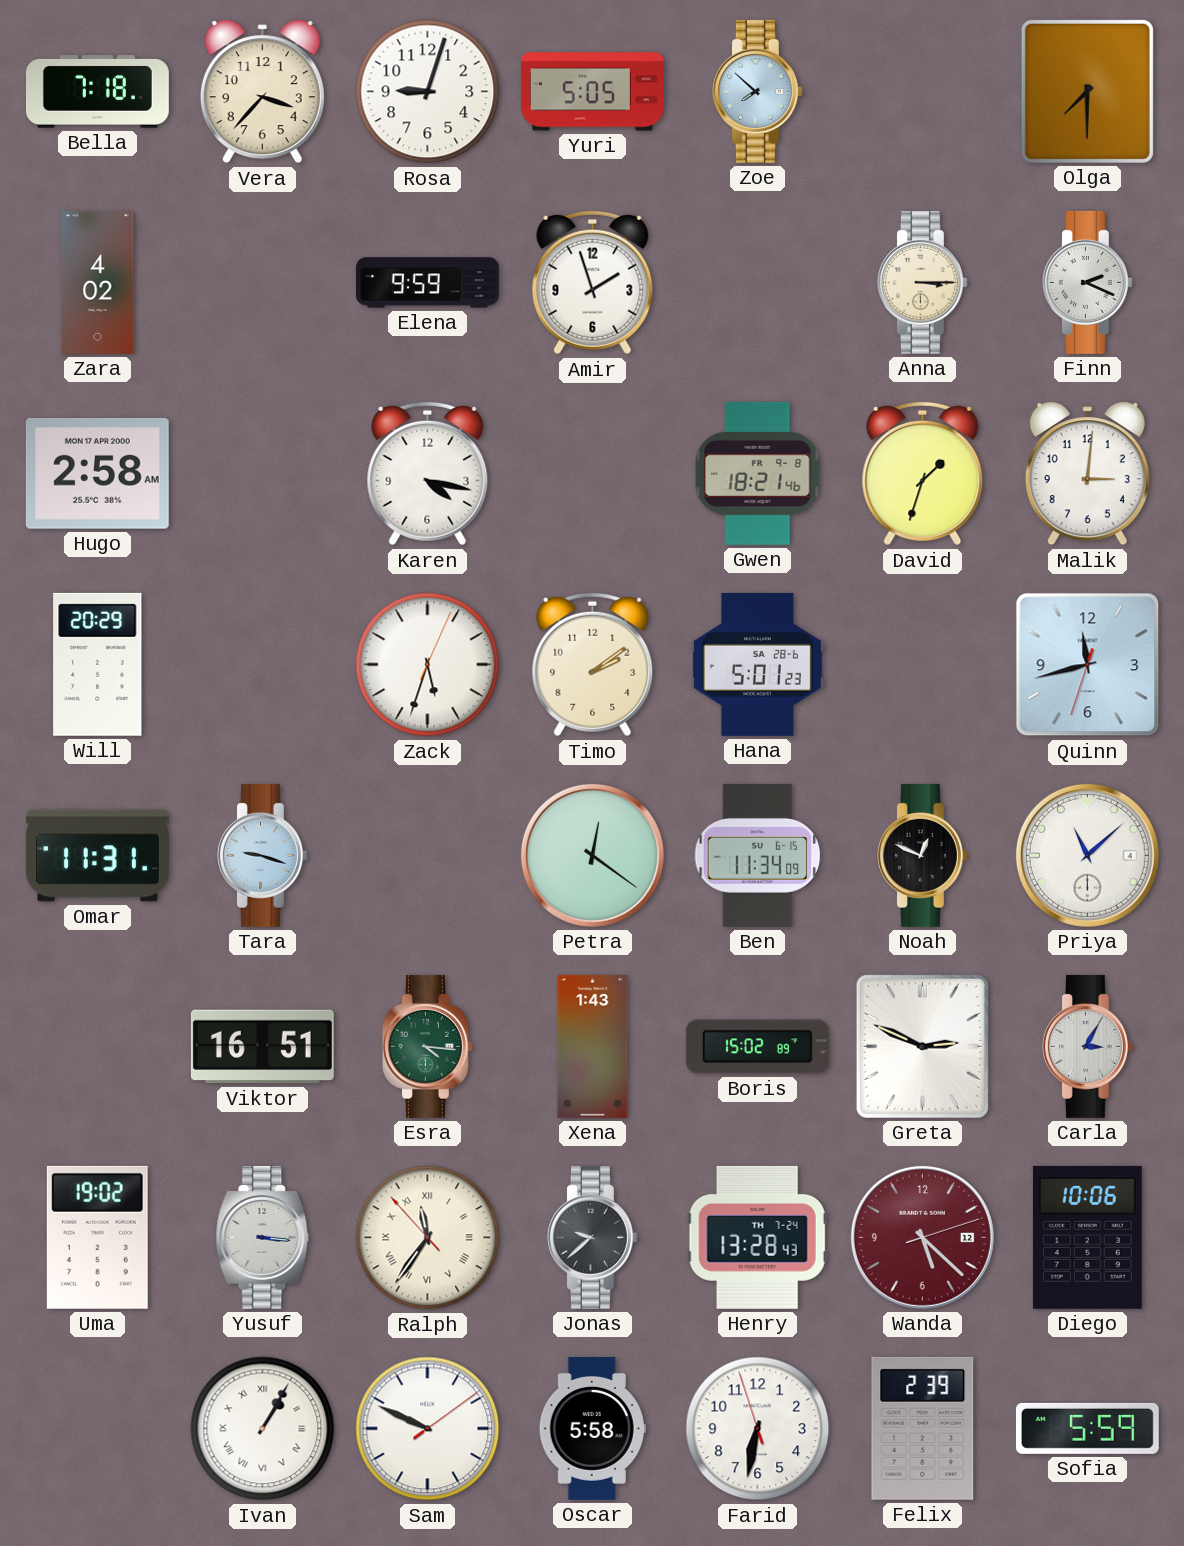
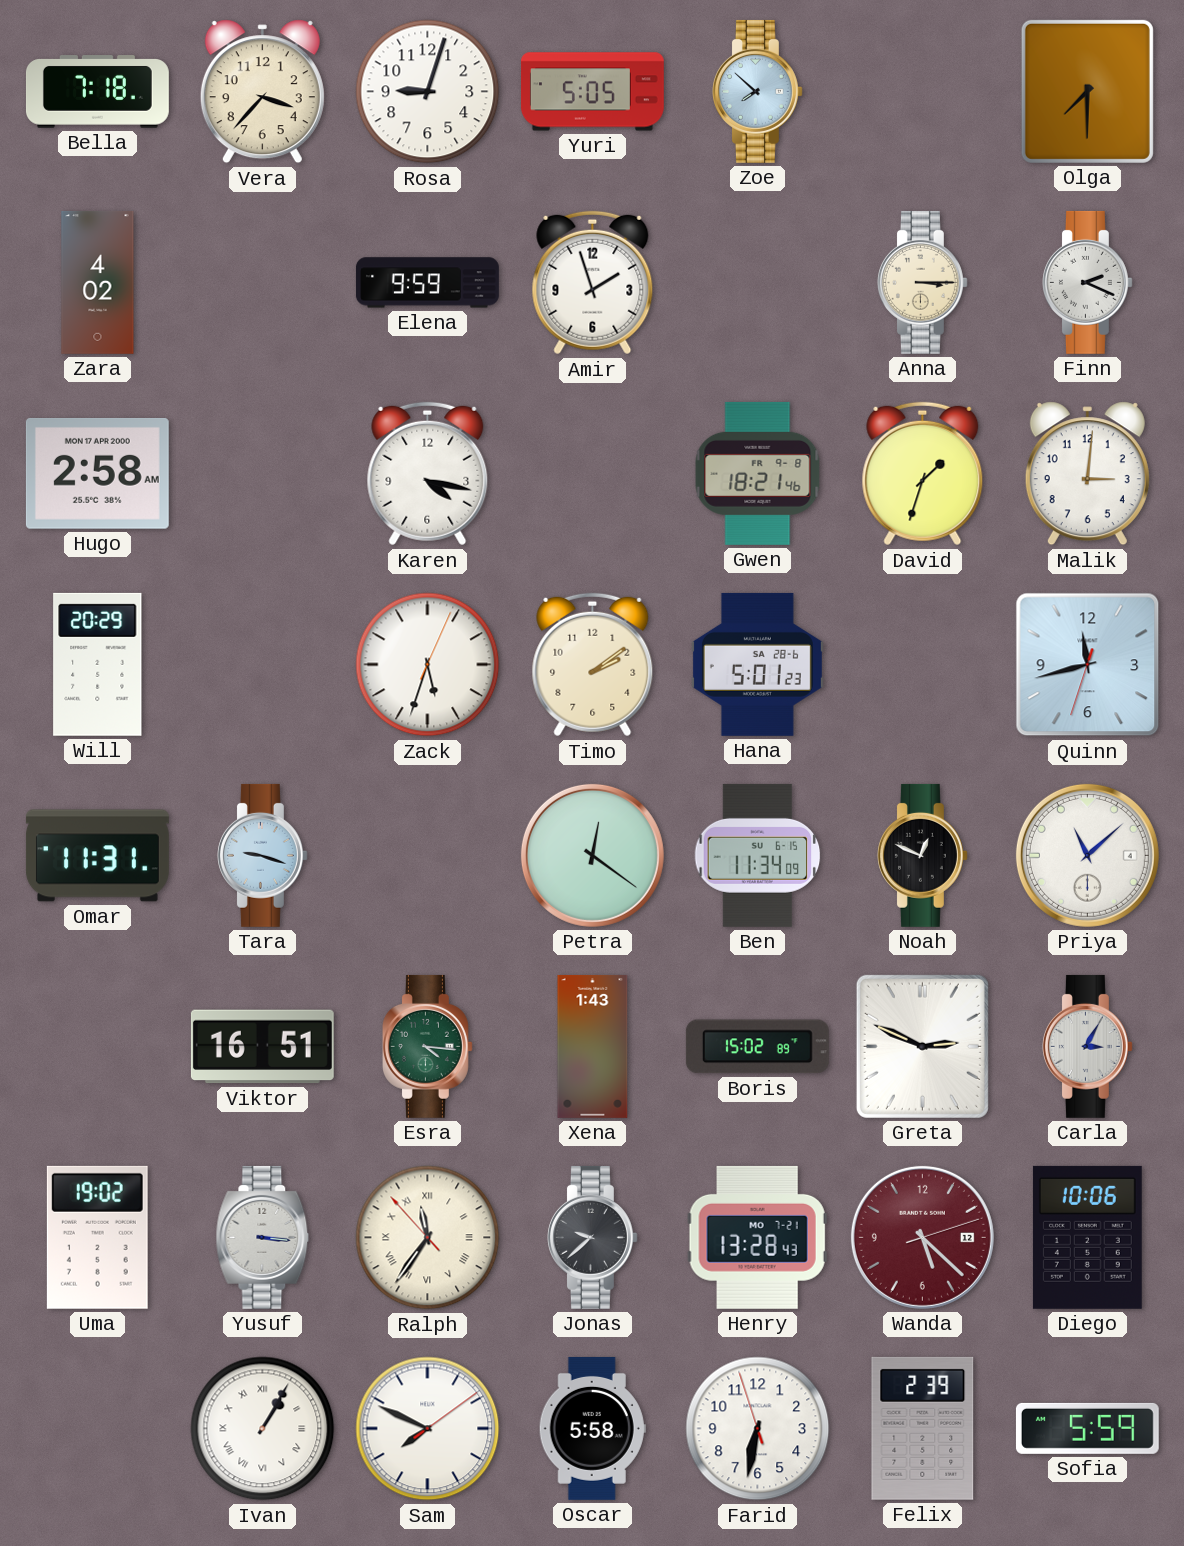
Henry date: TH 7-24 -> MO 7-21 (757, 1237)
Sam: 9:49 -> 7:49 (428, 1429)
